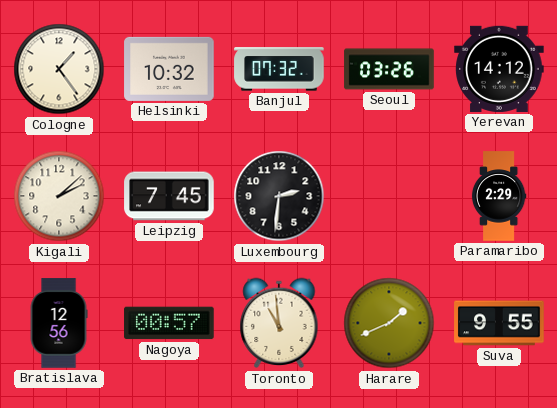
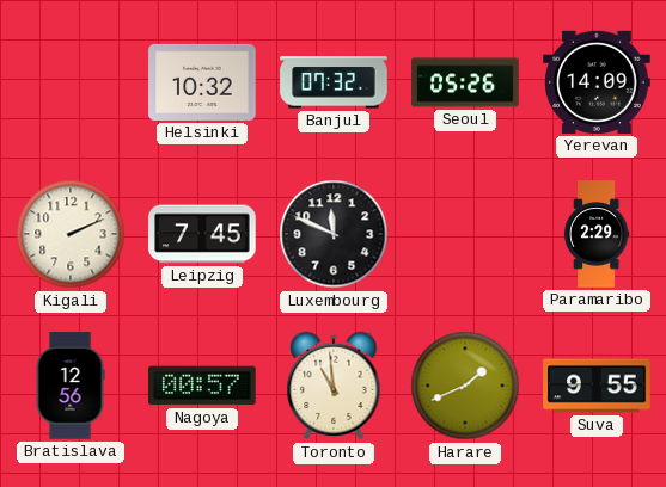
Cologne: 1:24 -> none (59, 69)
Seoul: 03:26 -> 05:26 (465, 82)
Yerevan: 14:12 -> 14:09 (597, 82)
Kigali: 2:08 -> 2:11 (71, 234)
Luxembourg: 2:31 -> 11:49 (334, 234)
